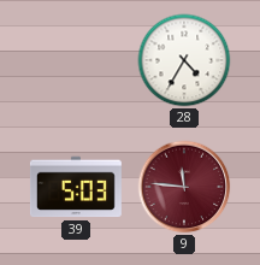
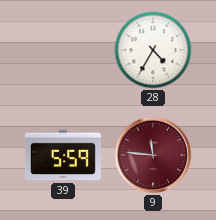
39: 5:03 -> 5:59 (63, 155)
